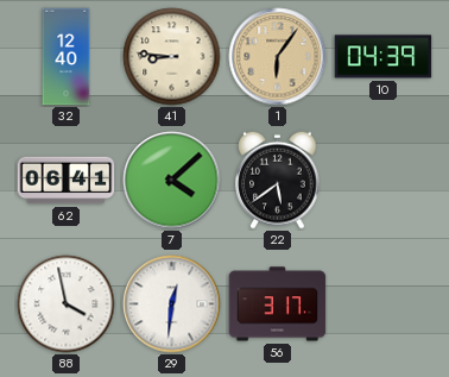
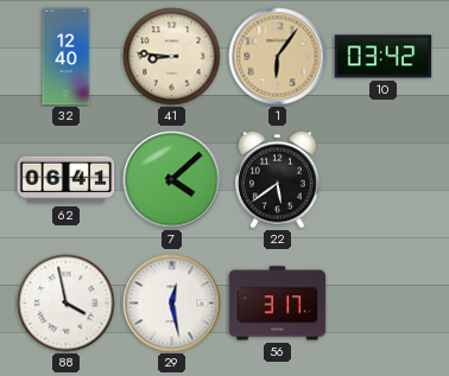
10: 04:39 -> 03:42 (384, 57)
29: 12:31 -> 12:28 (172, 304)
